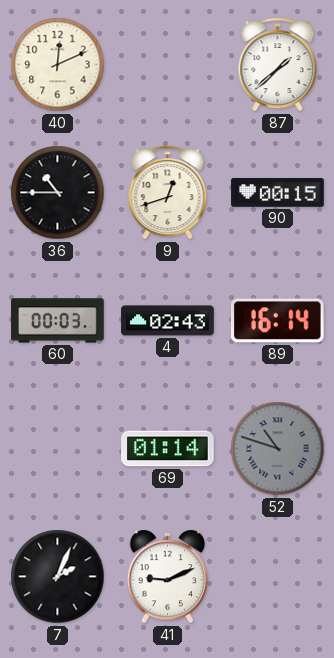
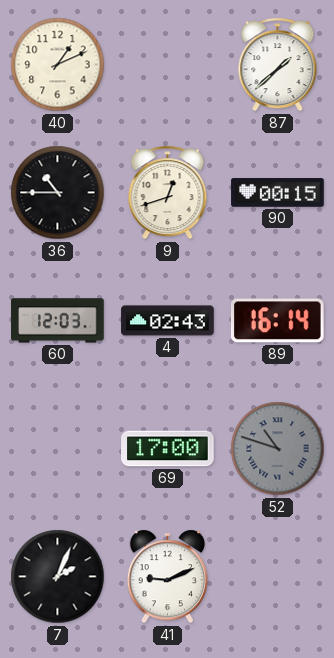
40: 12:11 -> 1:11 (58, 65)
60: 00:03 -> 12:03 (58, 321)
69: 01:14 -> 17:00 (168, 449)
